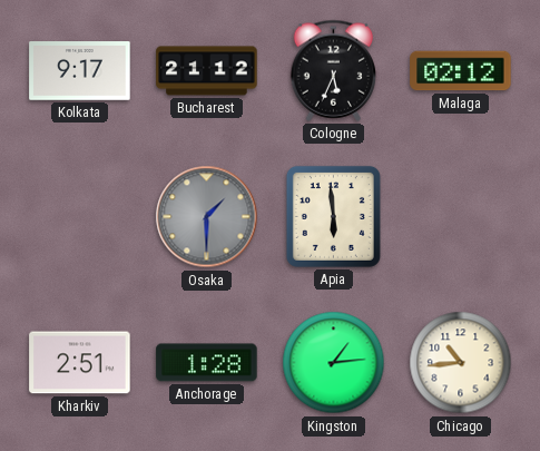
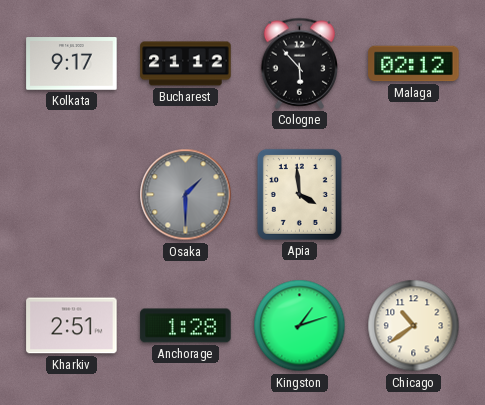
Cologne: 5:34 -> 5:53 (300, 63)
Apia: 5:59 -> 3:59 (299, 194)
Kingston: 1:14 -> 1:12 (300, 326)
Chicago: 10:44 -> 10:39 (414, 326)
